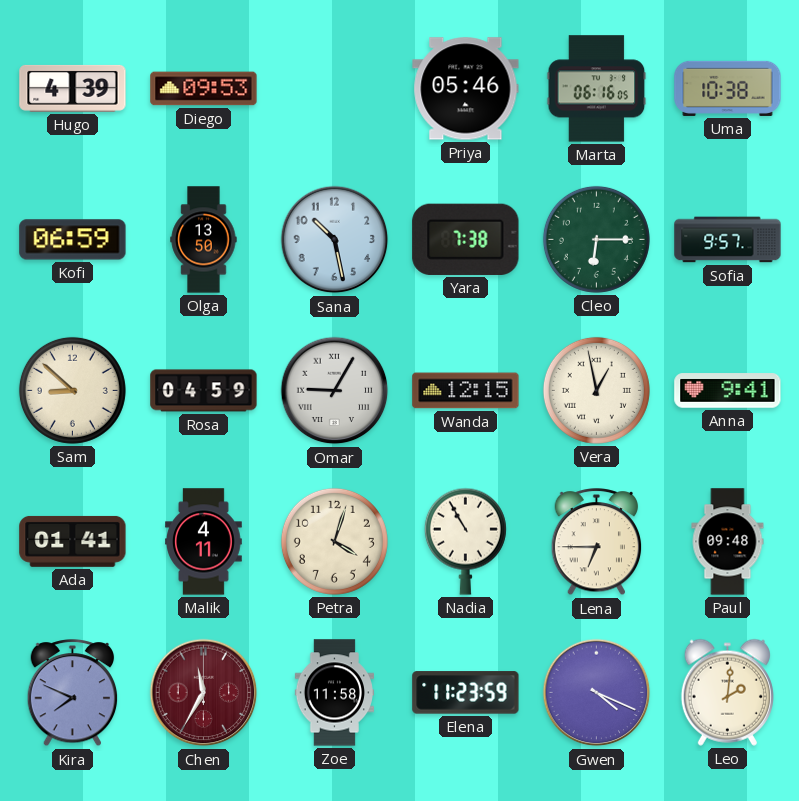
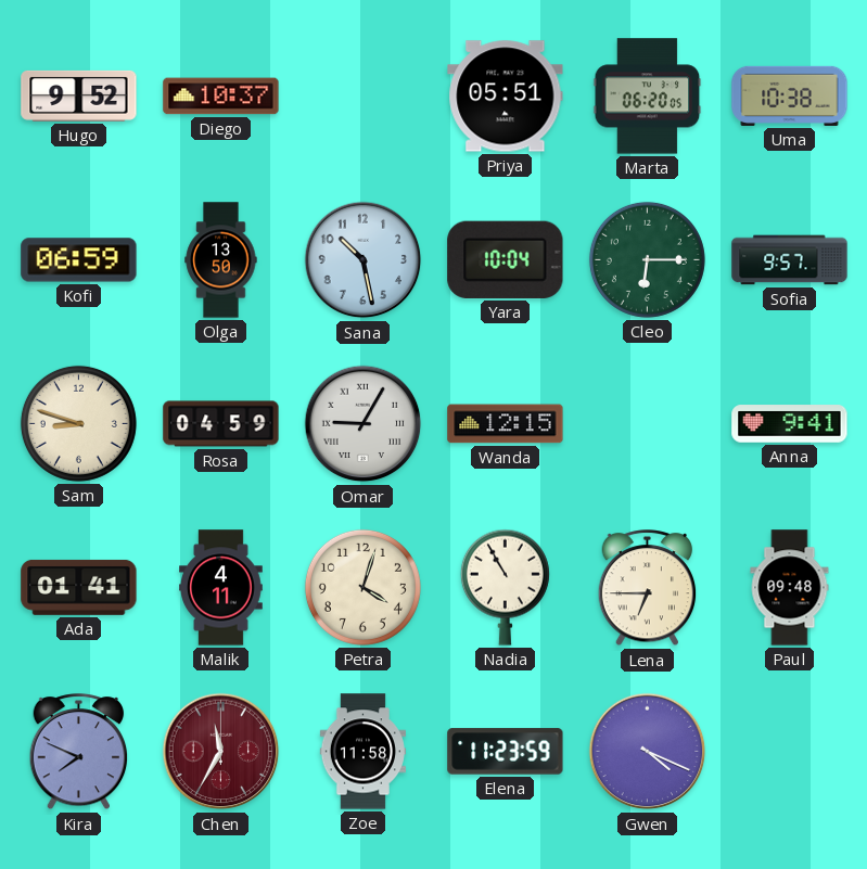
Hugo: 4:39 -> 9:52 (79, 95)
Diego: 09:53 -> 10:37 (221, 97)
Priya: 05:46 -> 05:51 (506, 97)
Marta: 06:16 -> 06:20 (648, 97)
Yara: 7:38 -> 10:04 (506, 259)
Sam: 8:52 -> 8:48 (78, 423)
Vera: 12:58 -> none (596, 390)
Leo: 2:01 -> none (727, 692)
